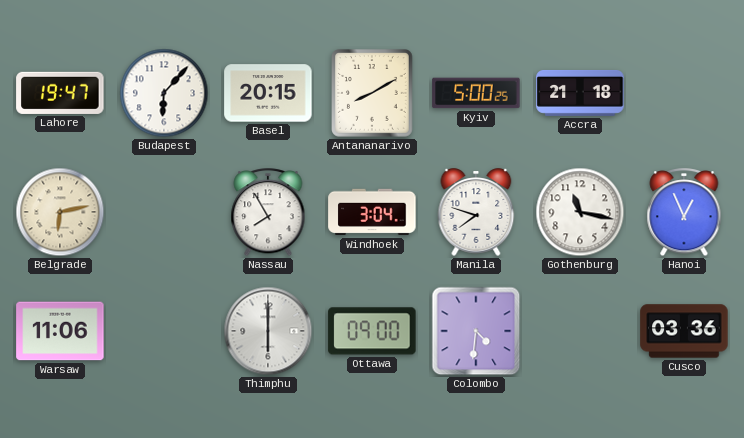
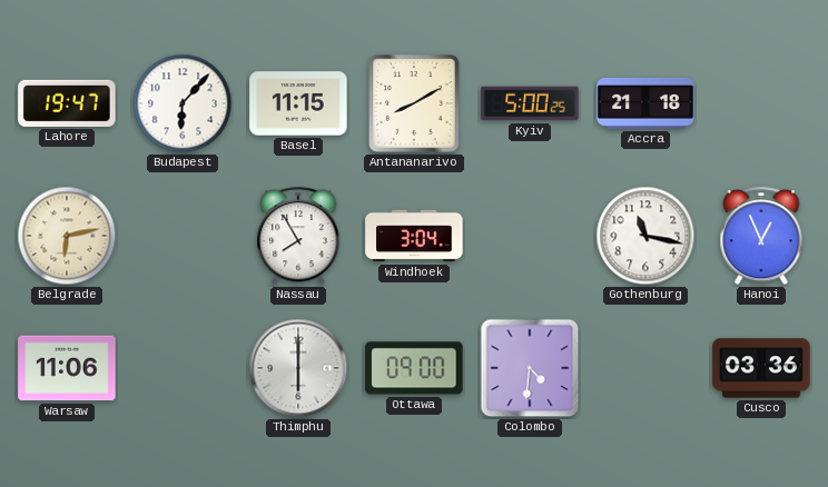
Basel: 20:15 -> 11:15 (298, 103)
Manila: 7:48 -> none (476, 212)
